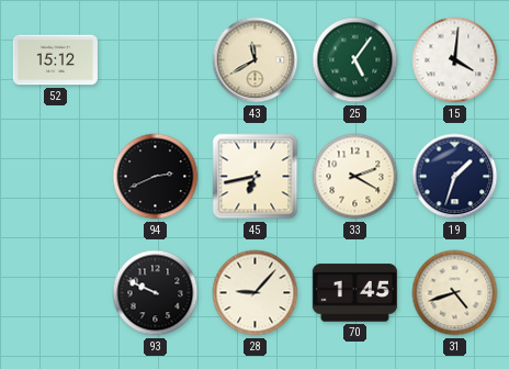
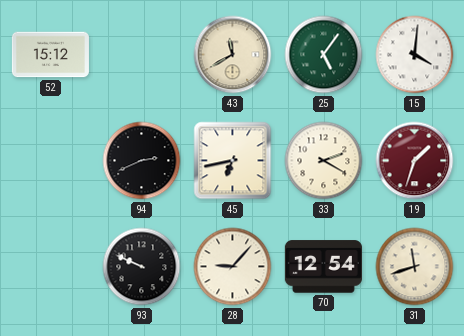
19 dial: navy -> burgundy (415, 161)
70: 1:45 -> 12:54 (323, 267)
31: 4:42 -> 11:42 (415, 267)
